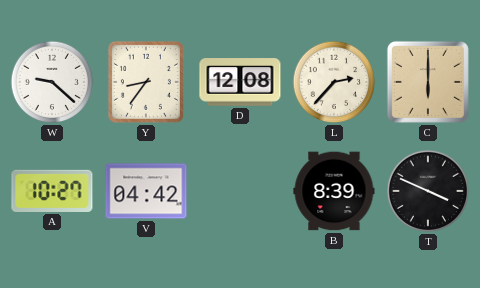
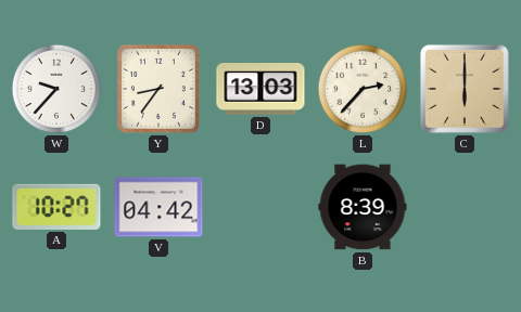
W: 9:22 -> 9:37 (56, 89)
D: 12:08 -> 13:03 (260, 89)
T: 3:49 -> none (428, 191)
